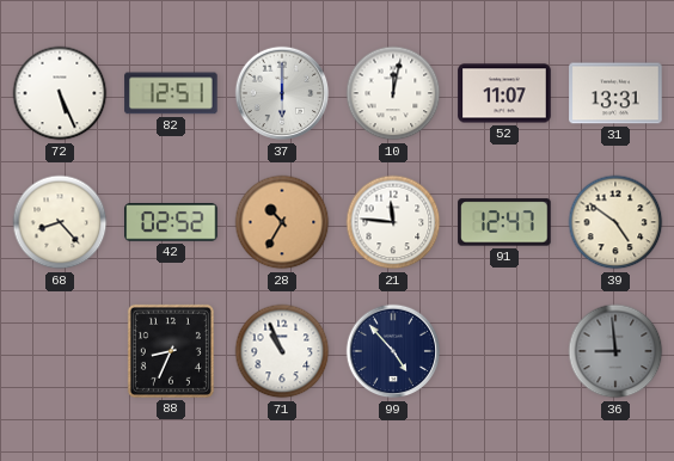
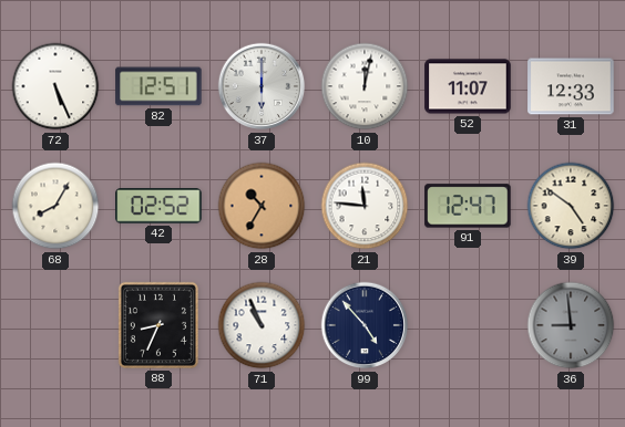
31: 13:31 -> 12:33 (571, 86)
68: 8:23 -> 8:05 (55, 206)
